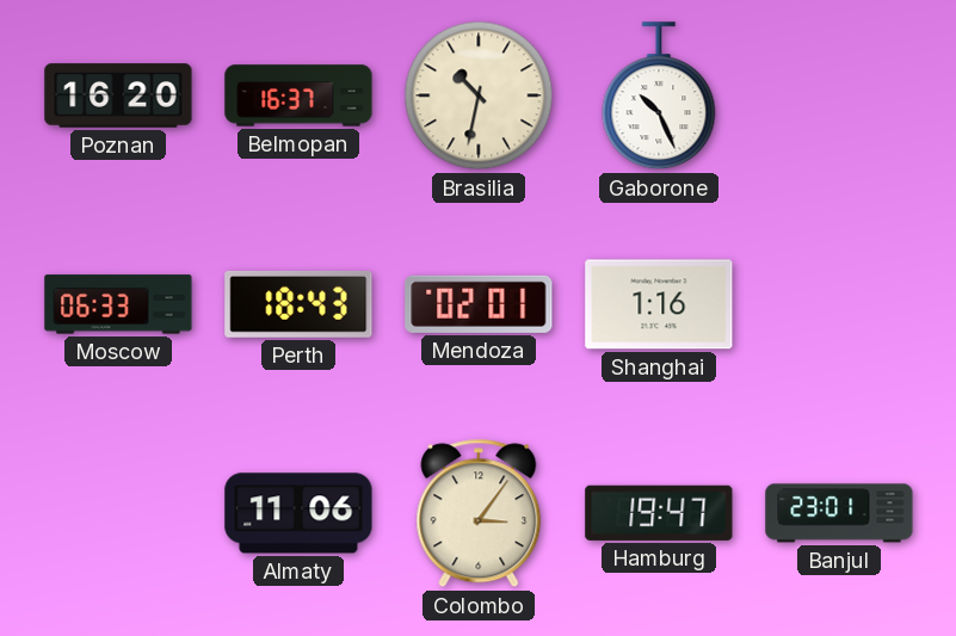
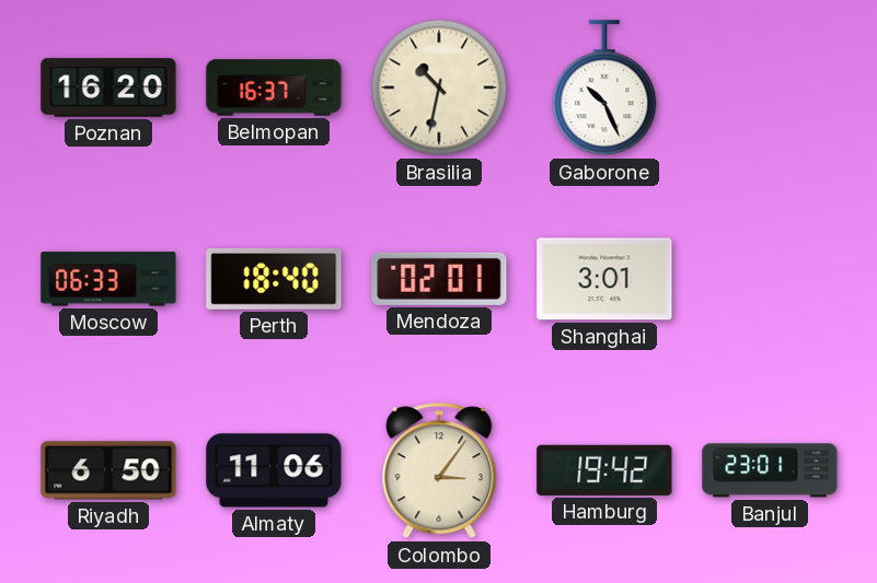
Perth: 18:43 -> 18:40 (274, 279)
Shanghai: 1:16 -> 3:01 (604, 279)
Riyadh: none -> 6:50 (108, 470)
Hamburg: 19:47 -> 19:42 (604, 470)
